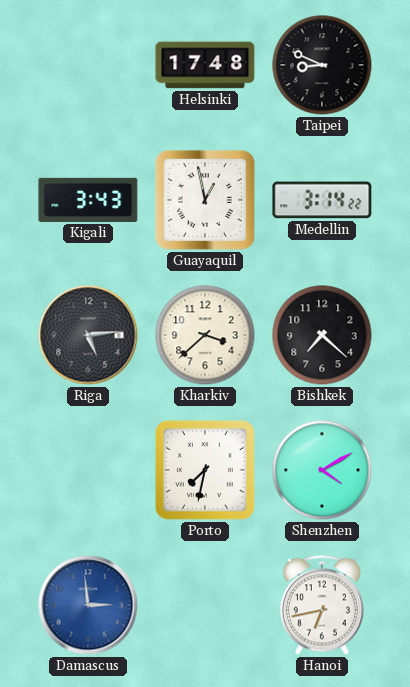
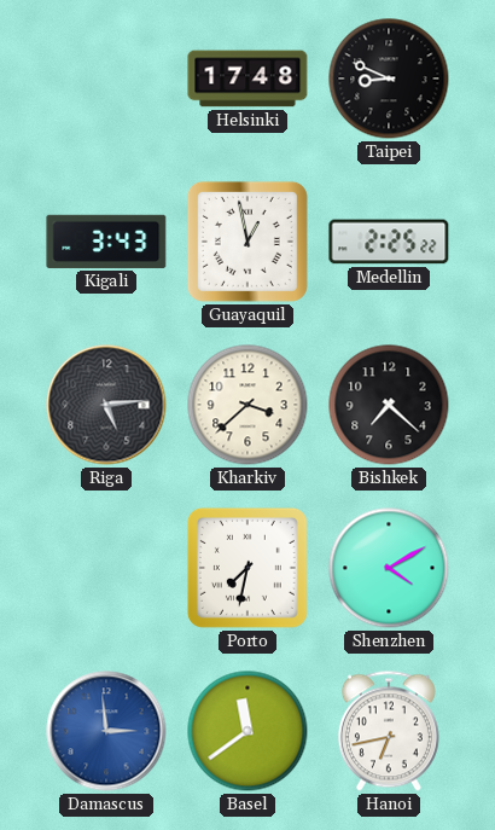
Medellin: 3:14 -> 2:25 (389, 242)
Basel: none -> 11:39 (247, 731)
